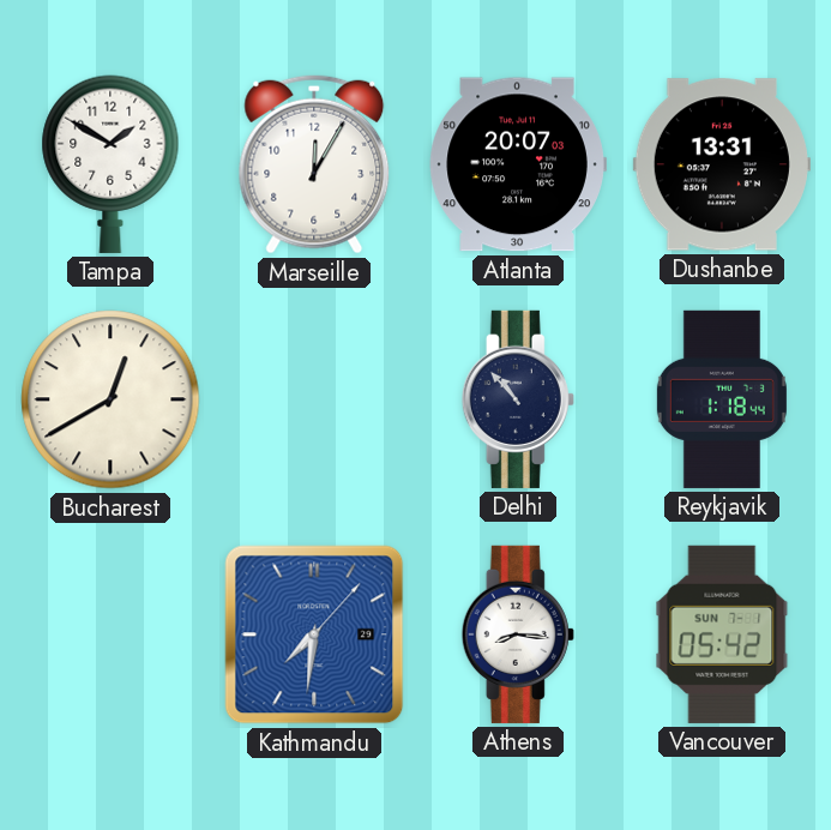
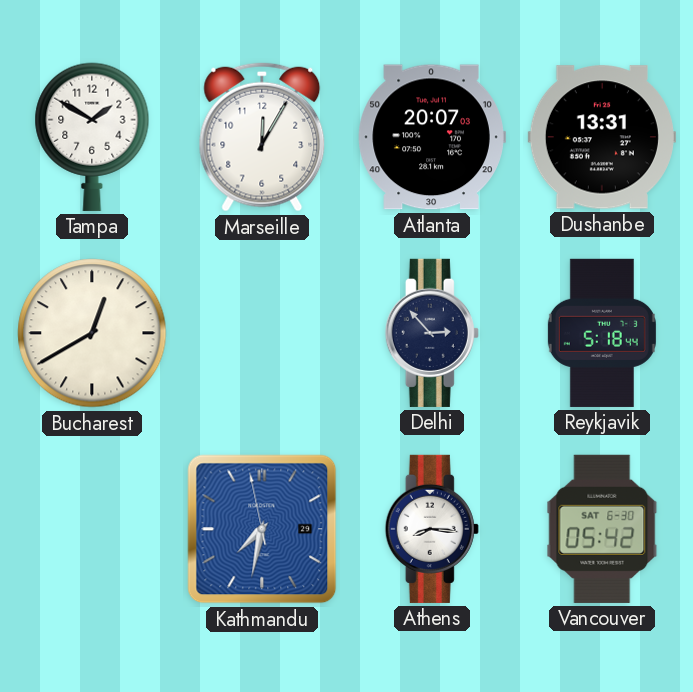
Delhi: 10:53 -> 2:53 (432, 333)
Reykjavik: 1:18 -> 5:18 (602, 333)
Kathmandu: 7:31:07 -> 7:31:58 (262, 529)
Vancouver date: SUN 7-1 -> SAT 6-30 (602, 529)
